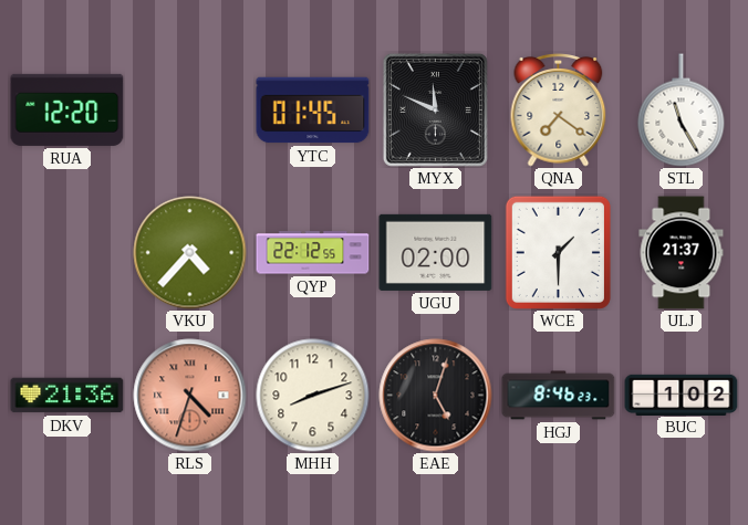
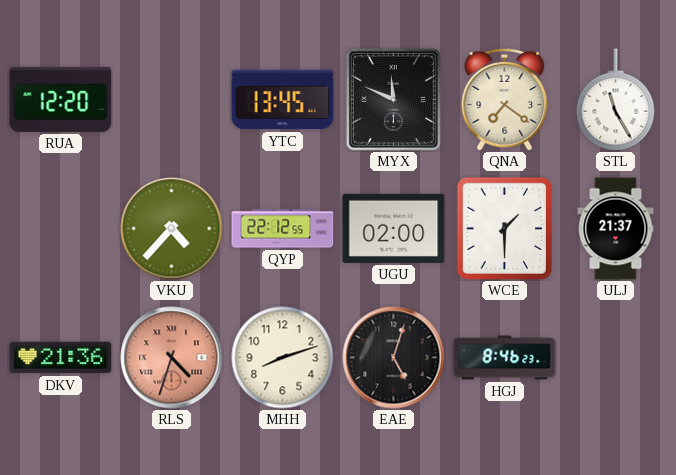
YTC: 01:45 -> 13:45 (283, 100)
BUC: 1:02 -> none (682, 395)
